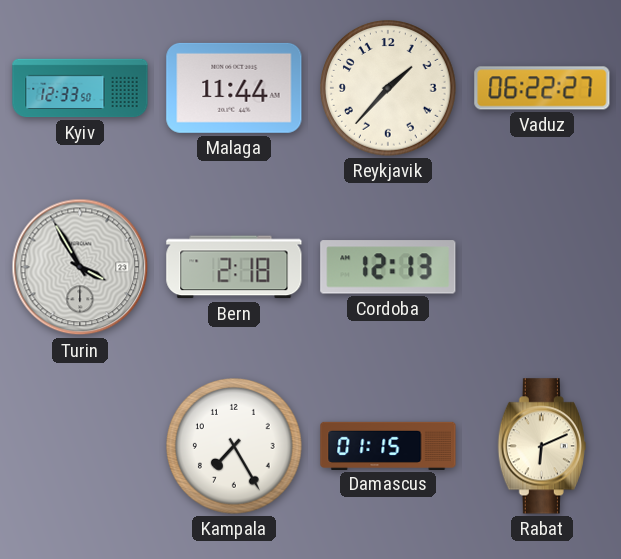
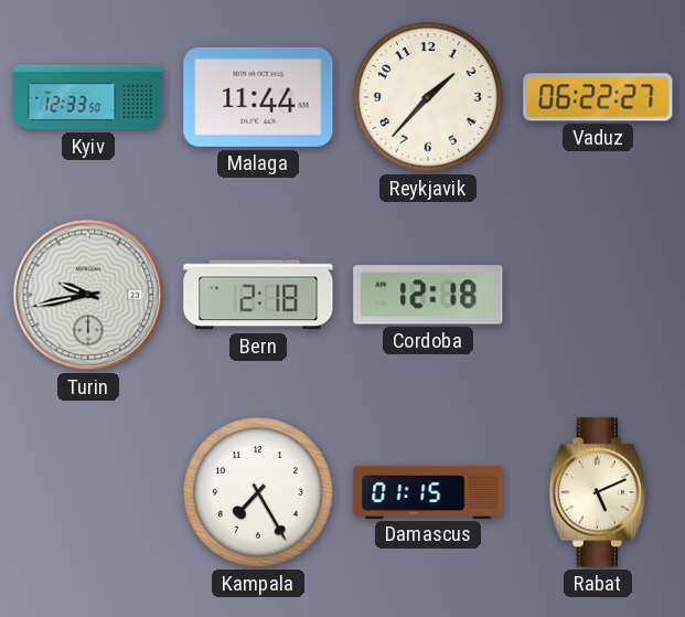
Turin: 3:55 -> 9:43 (88, 295)
Cordoba: 12:13 -> 12:18 (428, 295)
Rabat: 6:11 -> 5:11 (598, 492)
